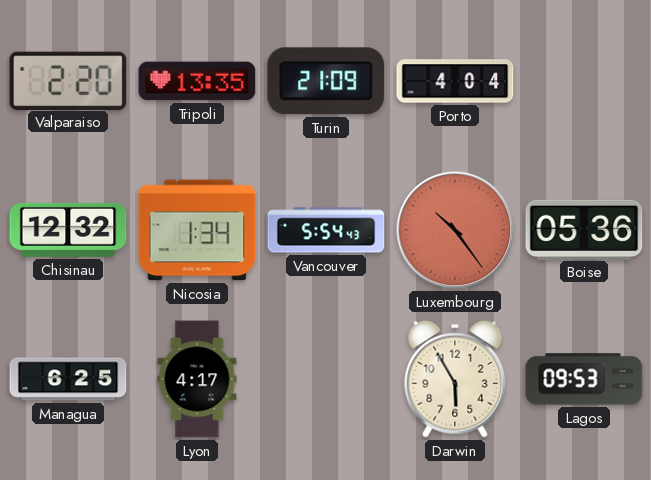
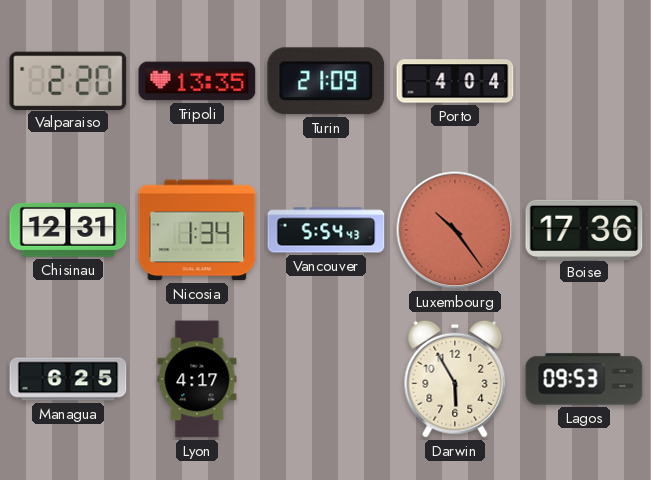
Chisinau: 12:32 -> 12:31 (68, 230)
Boise: 05:36 -> 17:36 (584, 229)
